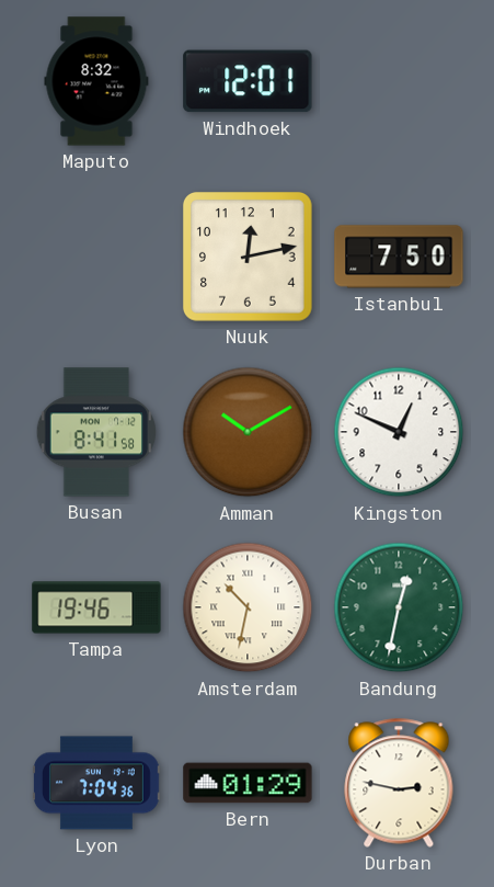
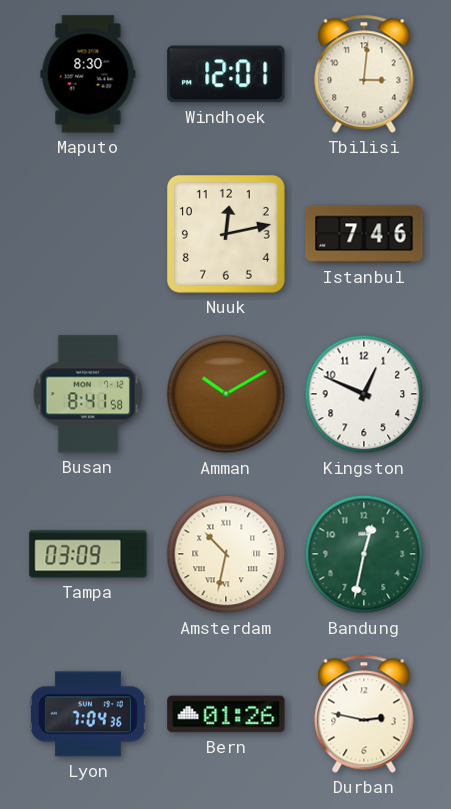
Maputo: 8:32 -> 8:30 (88, 74)
Tbilisi: none -> 3:01 (364, 74)
Istanbul: 7:50 -> 7:46 (364, 234)
Tampa: 19:46 -> 03:09 (88, 554)
Bern: 01:29 -> 01:26 (226, 714)
